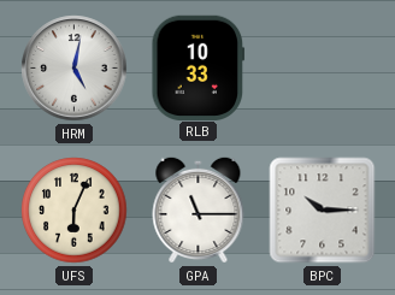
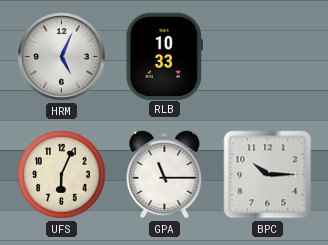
HRM: 5:02 -> 5:04 (62, 57)
